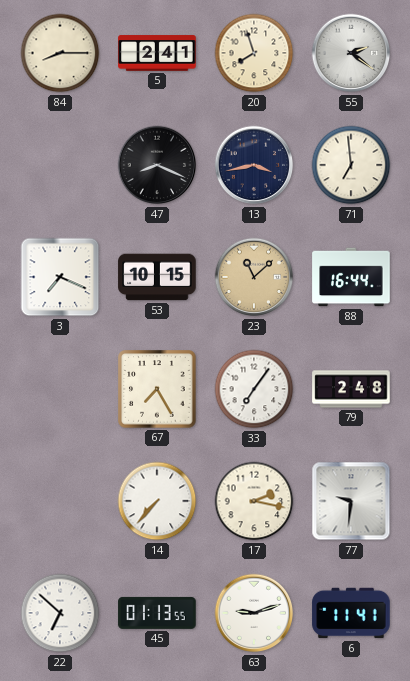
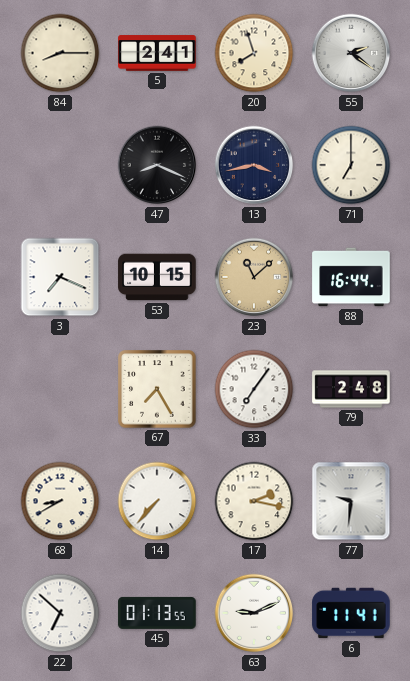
71: 6:59 -> 7:00 (351, 165)
68: none -> 8:40 (60, 501)
63: 9:12 -> 9:11 (254, 613)
